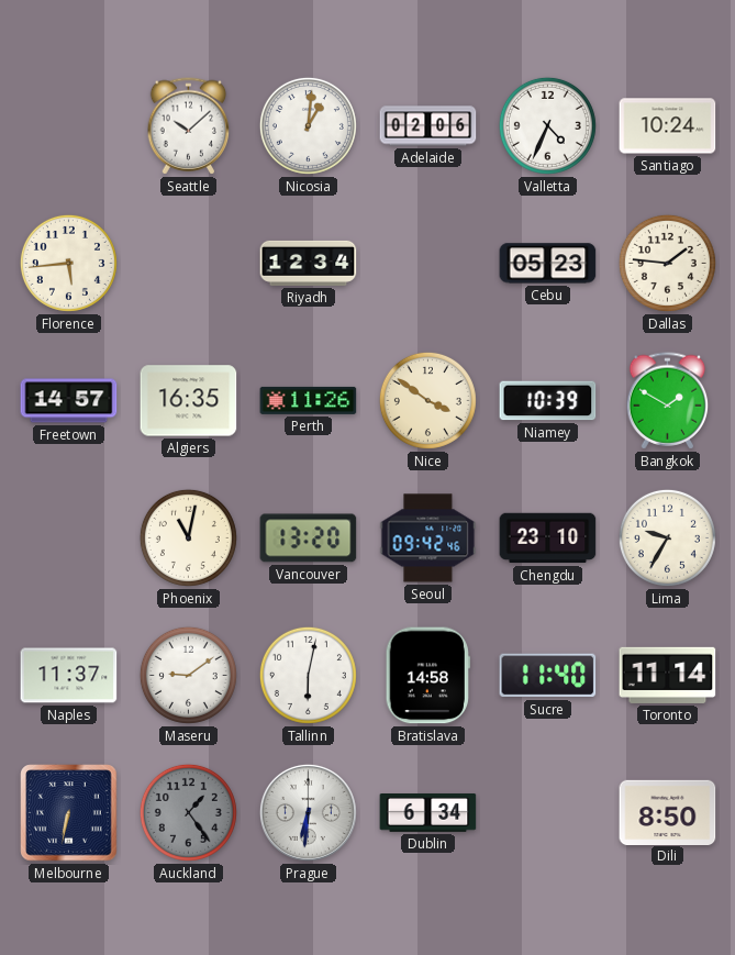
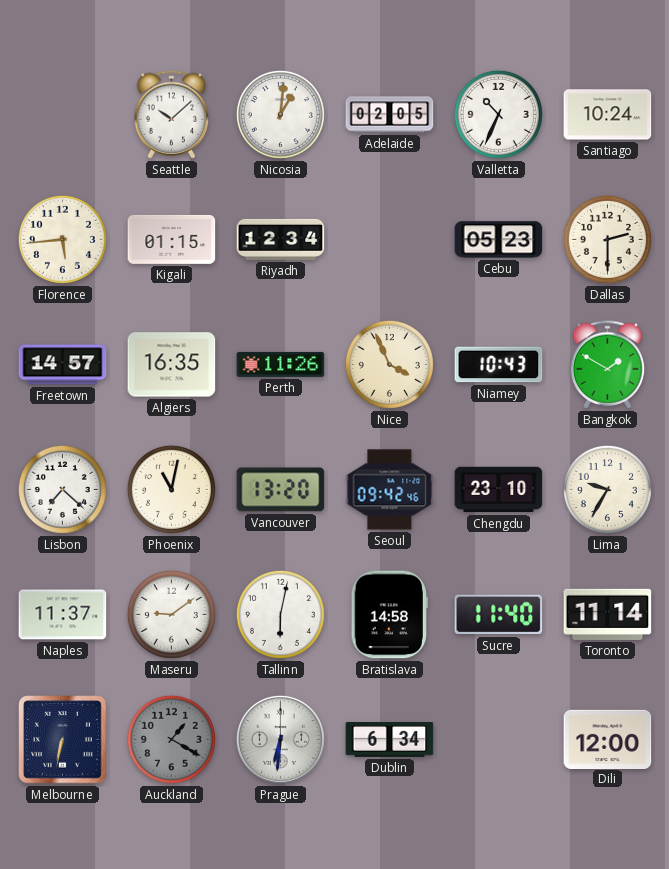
Adelaide: 02:06 -> 02:05 (390, 115)
Valletta: 4:34 -> 10:34 (498, 114)
Kigali: none -> 01:15 (172, 239)
Dallas: 1:46 -> 2:30 (607, 239)
Nice: 3:51 -> 3:56 (389, 364)
Niamey: 10:39 -> 10:43 (499, 365)
Lisbon: none -> 7:22 (62, 489)
Auckland: 1:24 -> 1:20 (171, 739)
Dili: 8:50 -> 12:00 (608, 739)
